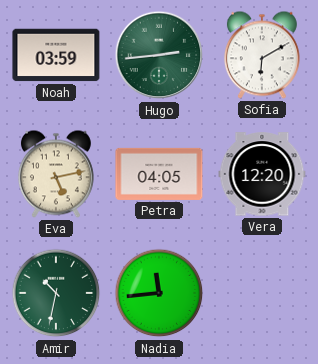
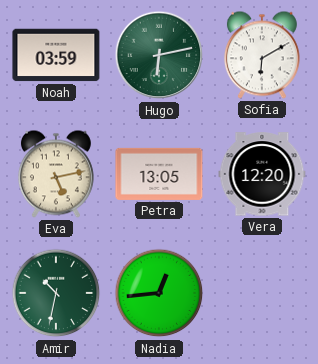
Hugo: 2:44 -> 6:13 (159, 55)
Petra: 04:05 -> 13:05 (159, 174)
Nadia: 11:44 -> 12:44 (159, 293)
